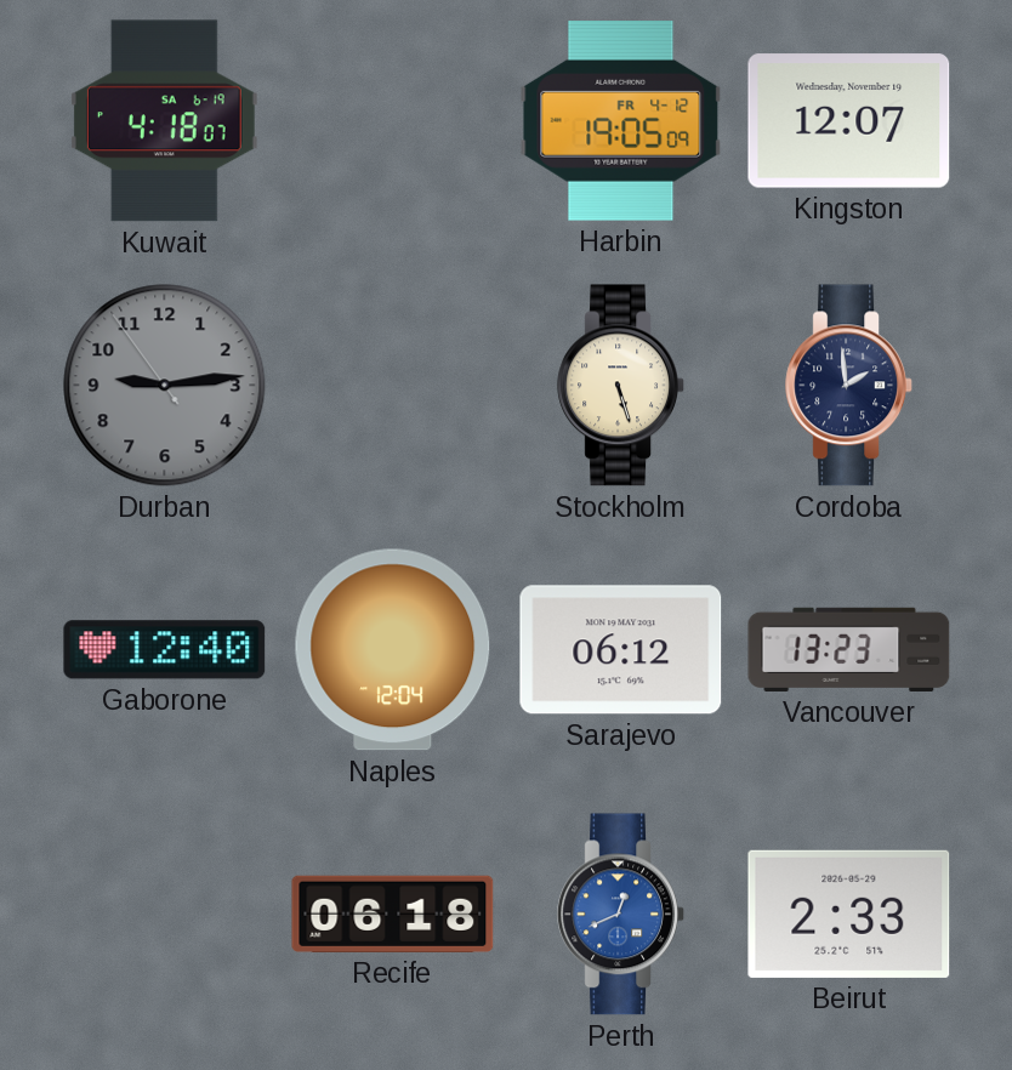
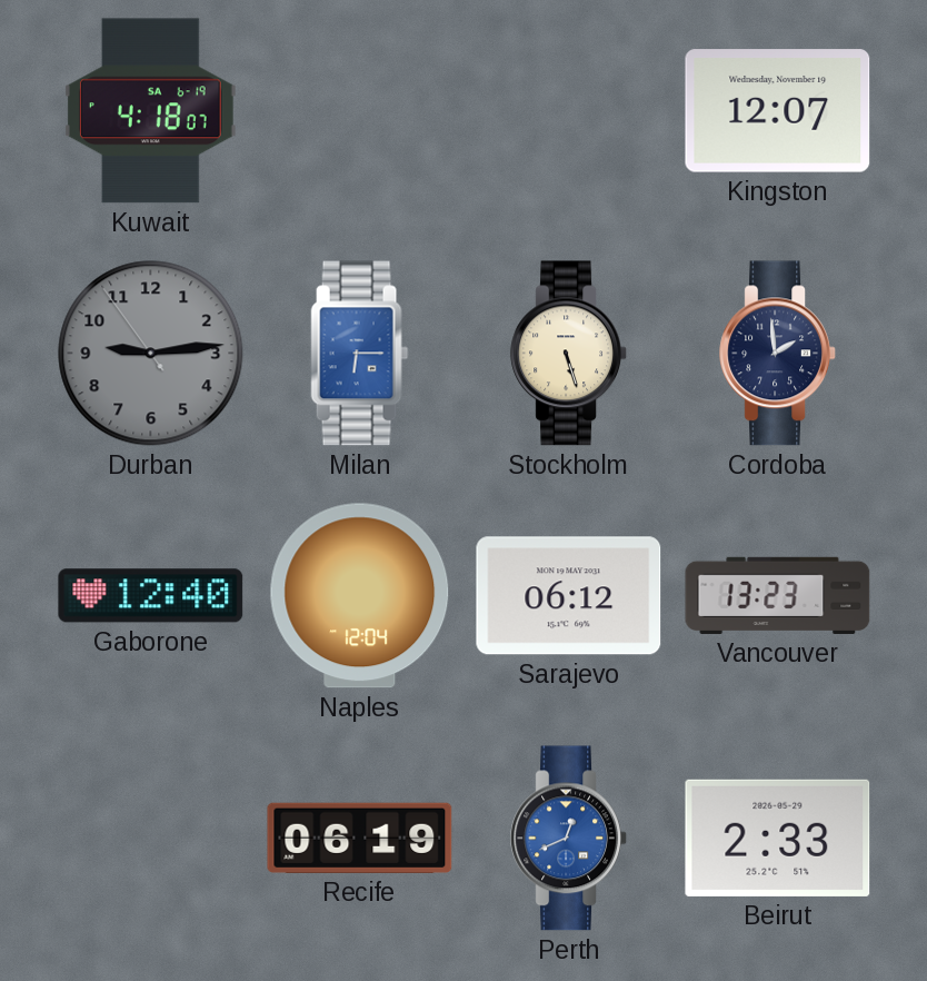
Harbin: 19:05 -> none (621, 121)
Milan: none -> 6:15 (360, 354)
Recife: 06:18 -> 06:19 (360, 838)
